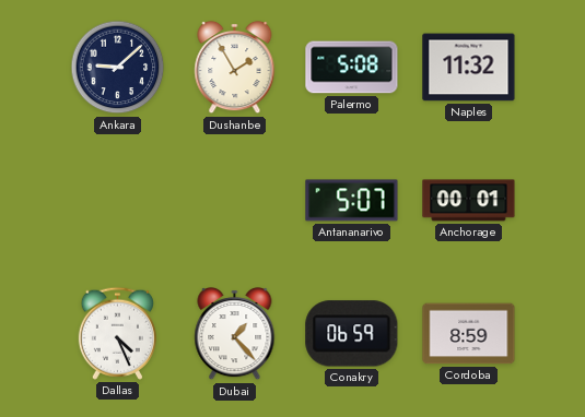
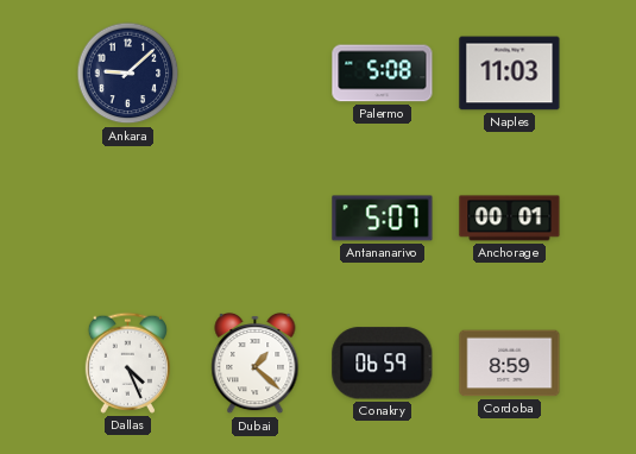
Dushanbe: 1:55 -> none (235, 68)
Naples: 11:32 -> 11:03 (510, 74)
Dubai: 1:23 -> 1:22 (256, 364)
